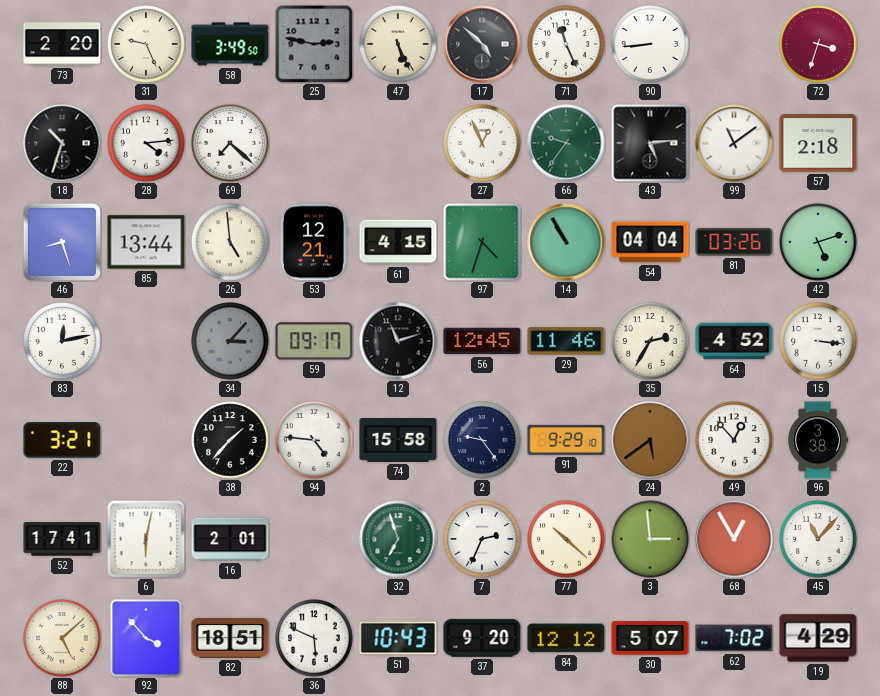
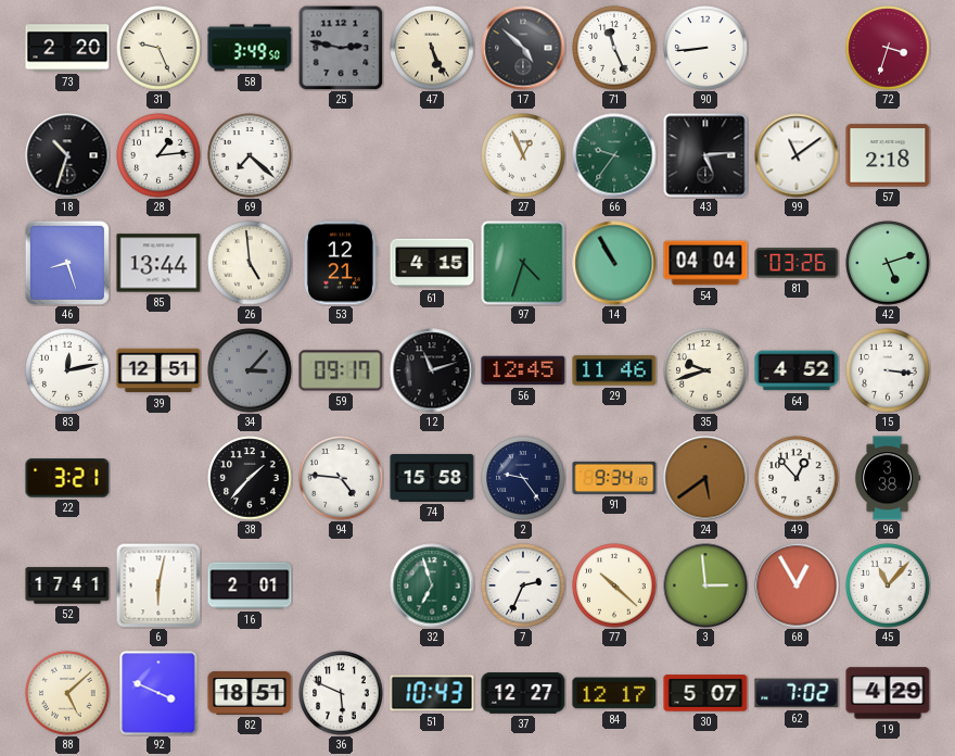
28: 4:14 -> 1:14 (158, 155)
39: none -> 12:51 (158, 370)
35: 2:35 -> 9:42 (705, 370)
91: 9:29 -> 9:34 (614, 478)
92: 3:53 -> 3:49 (158, 693)
37: 9:20 -> 12:27 (523, 693)
84: 12:12 -> 12:17 (614, 693)
